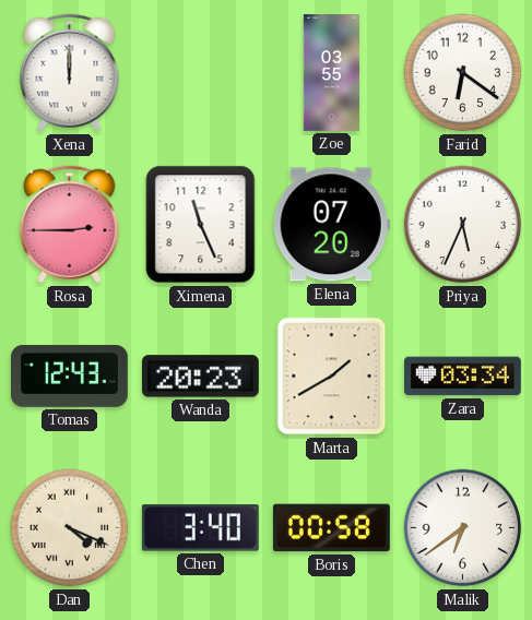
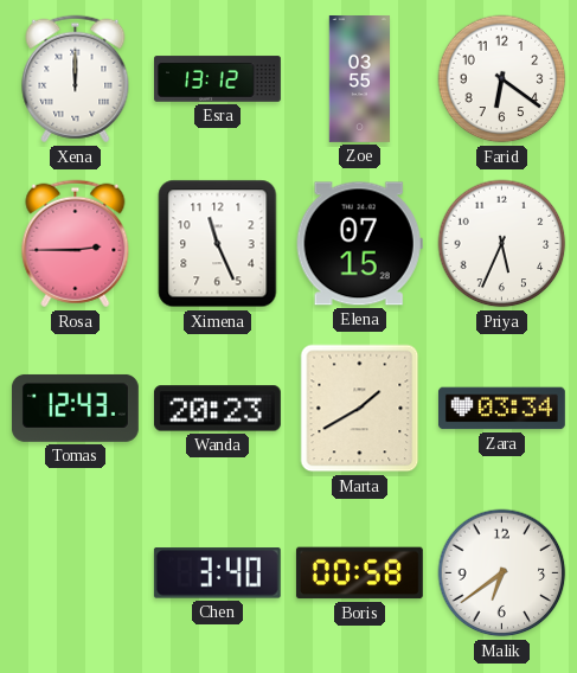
Esra: none -> 13:12 (218, 79)
Elena: 07:20 -> 07:15 (359, 244)
Dan: 4:19 -> none (70, 528)
